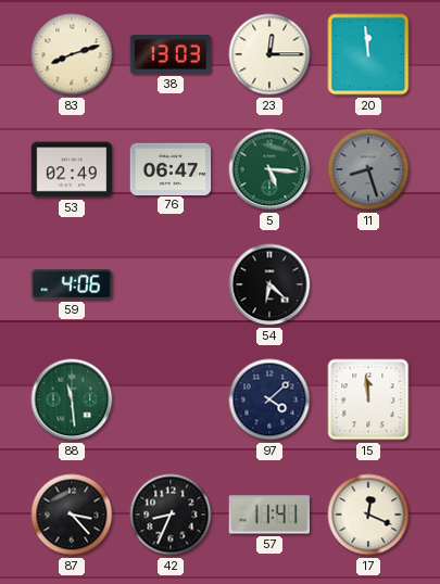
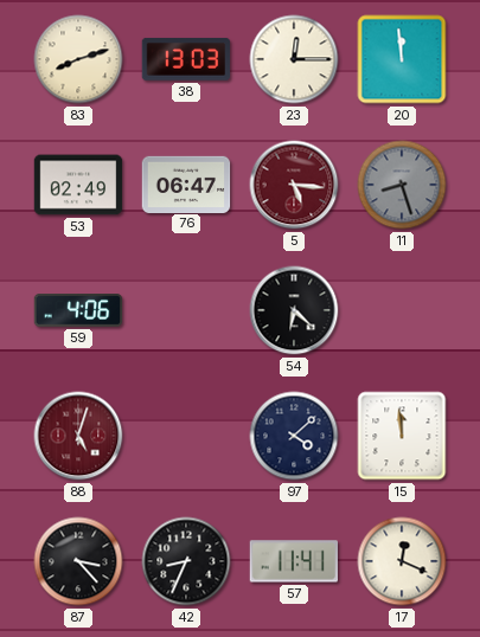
5 dial: green -> burgundy (294, 185)
88: 11:29 -> 5:03 (78, 436)
88 dial: green -> burgundy (78, 436)
